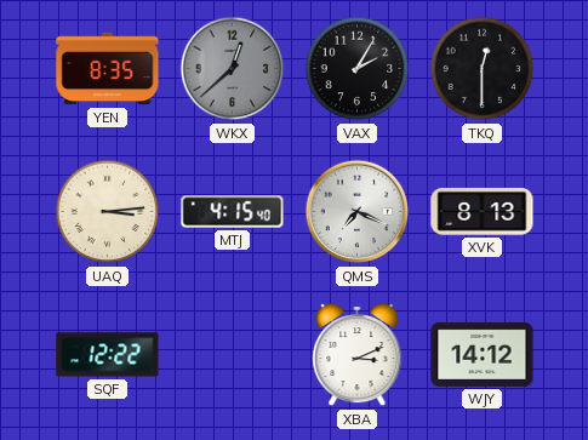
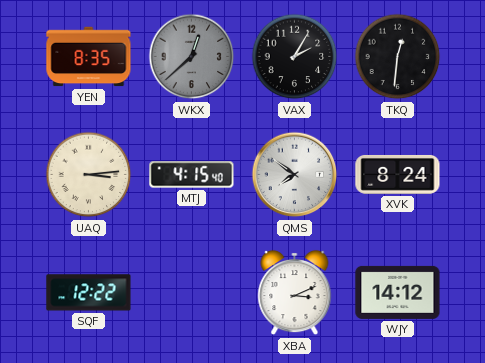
TKQ: 12:30 -> 12:31 (398, 57)
QMS: 7:19 -> 7:51 (295, 175)
XVK: 8:13 -> 8:24 (398, 174)
